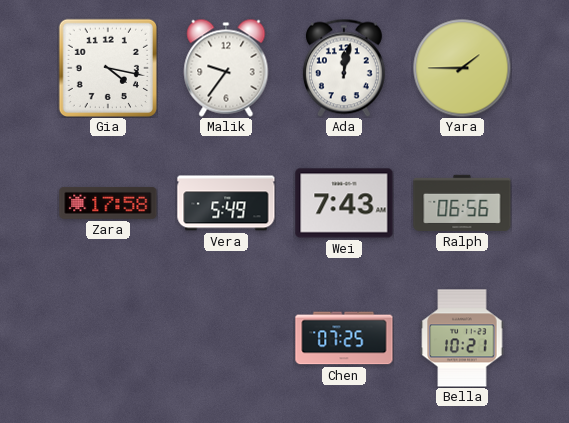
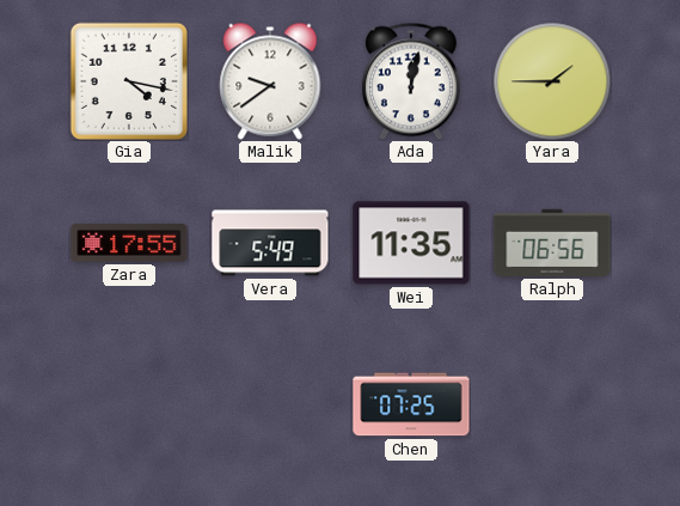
Malik: 9:36 -> 9:39 (270, 81)
Zara: 17:58 -> 17:55 (129, 243)
Wei: 7:43 -> 11:35 (411, 243)
Bella: 10:21 -> none (462, 338)
